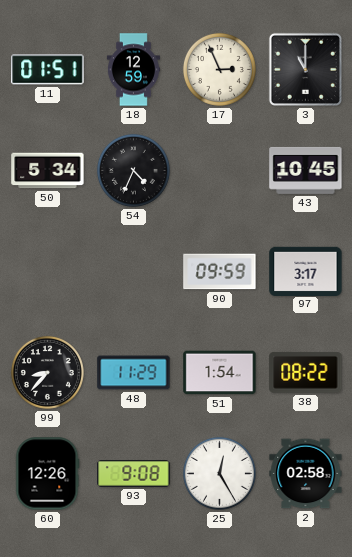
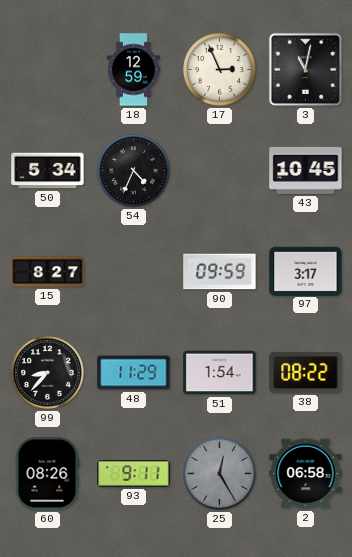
11: 01:51 -> none (48, 70)
3: 11:00 -> 11:02 (305, 69)
15: none -> 8:27 (48, 272)
60: 12:26 -> 08:26 (47, 474)
93: 9:08 -> 9:11 (134, 474)
25 dial: white -> grey (219, 473)
2: 02:58 -> 06:58 (306, 474)
